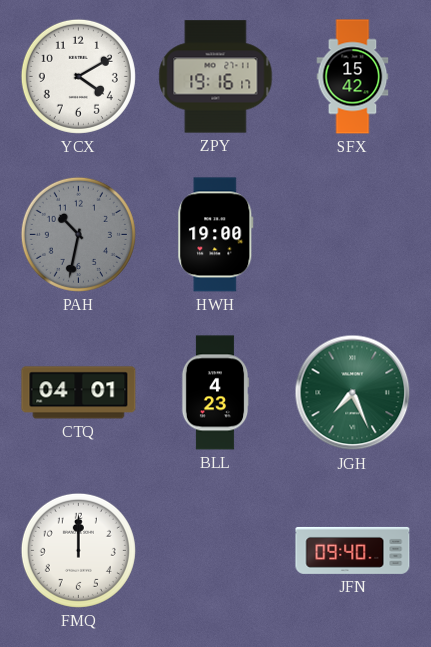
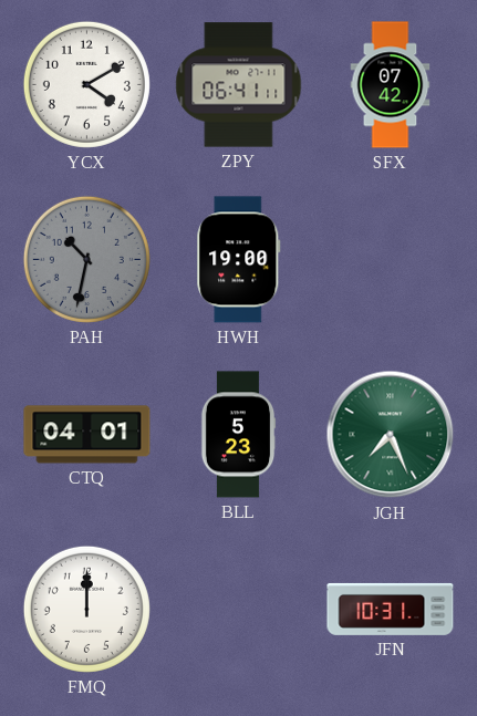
ZPY: 19:16 -> 06:41 (239, 85)
SFX: 15:42 -> 07:42 (391, 85)
BLL: 4:23 -> 5:23 (238, 435)
JFN: 09:40 -> 10:31 (391, 609)
